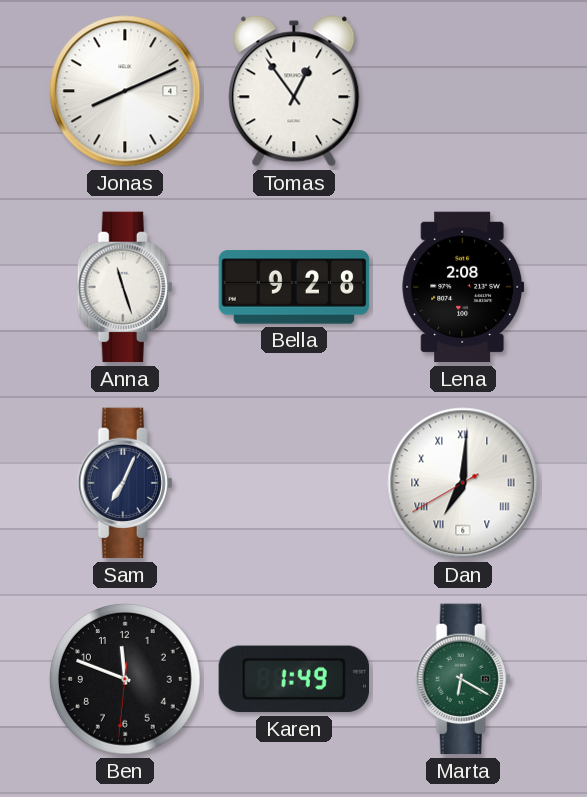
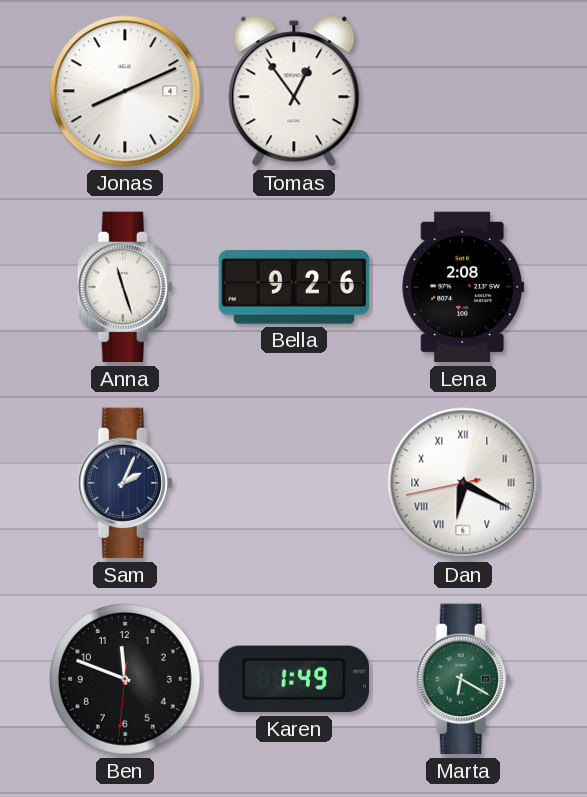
Bella: 9:28 -> 9:26 (294, 287)
Sam: 7:04 -> 2:04 (125, 483)
Dan: 7:00 -> 6:19 (463, 483)
